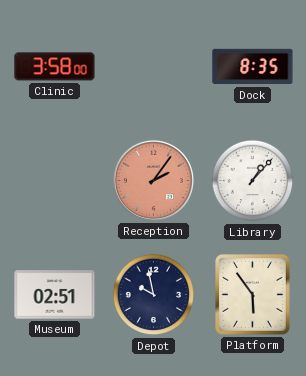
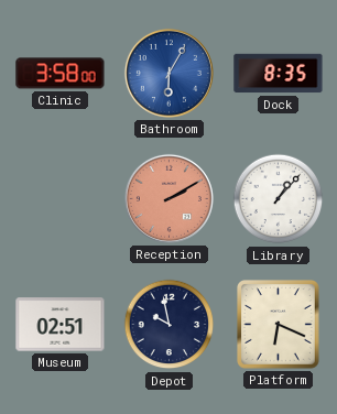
Bathroom: none -> 6:05 (168, 73)
Reception: 2:06 -> 2:10 (168, 198)
Platform: 5:54 -> 6:19 (279, 325)
